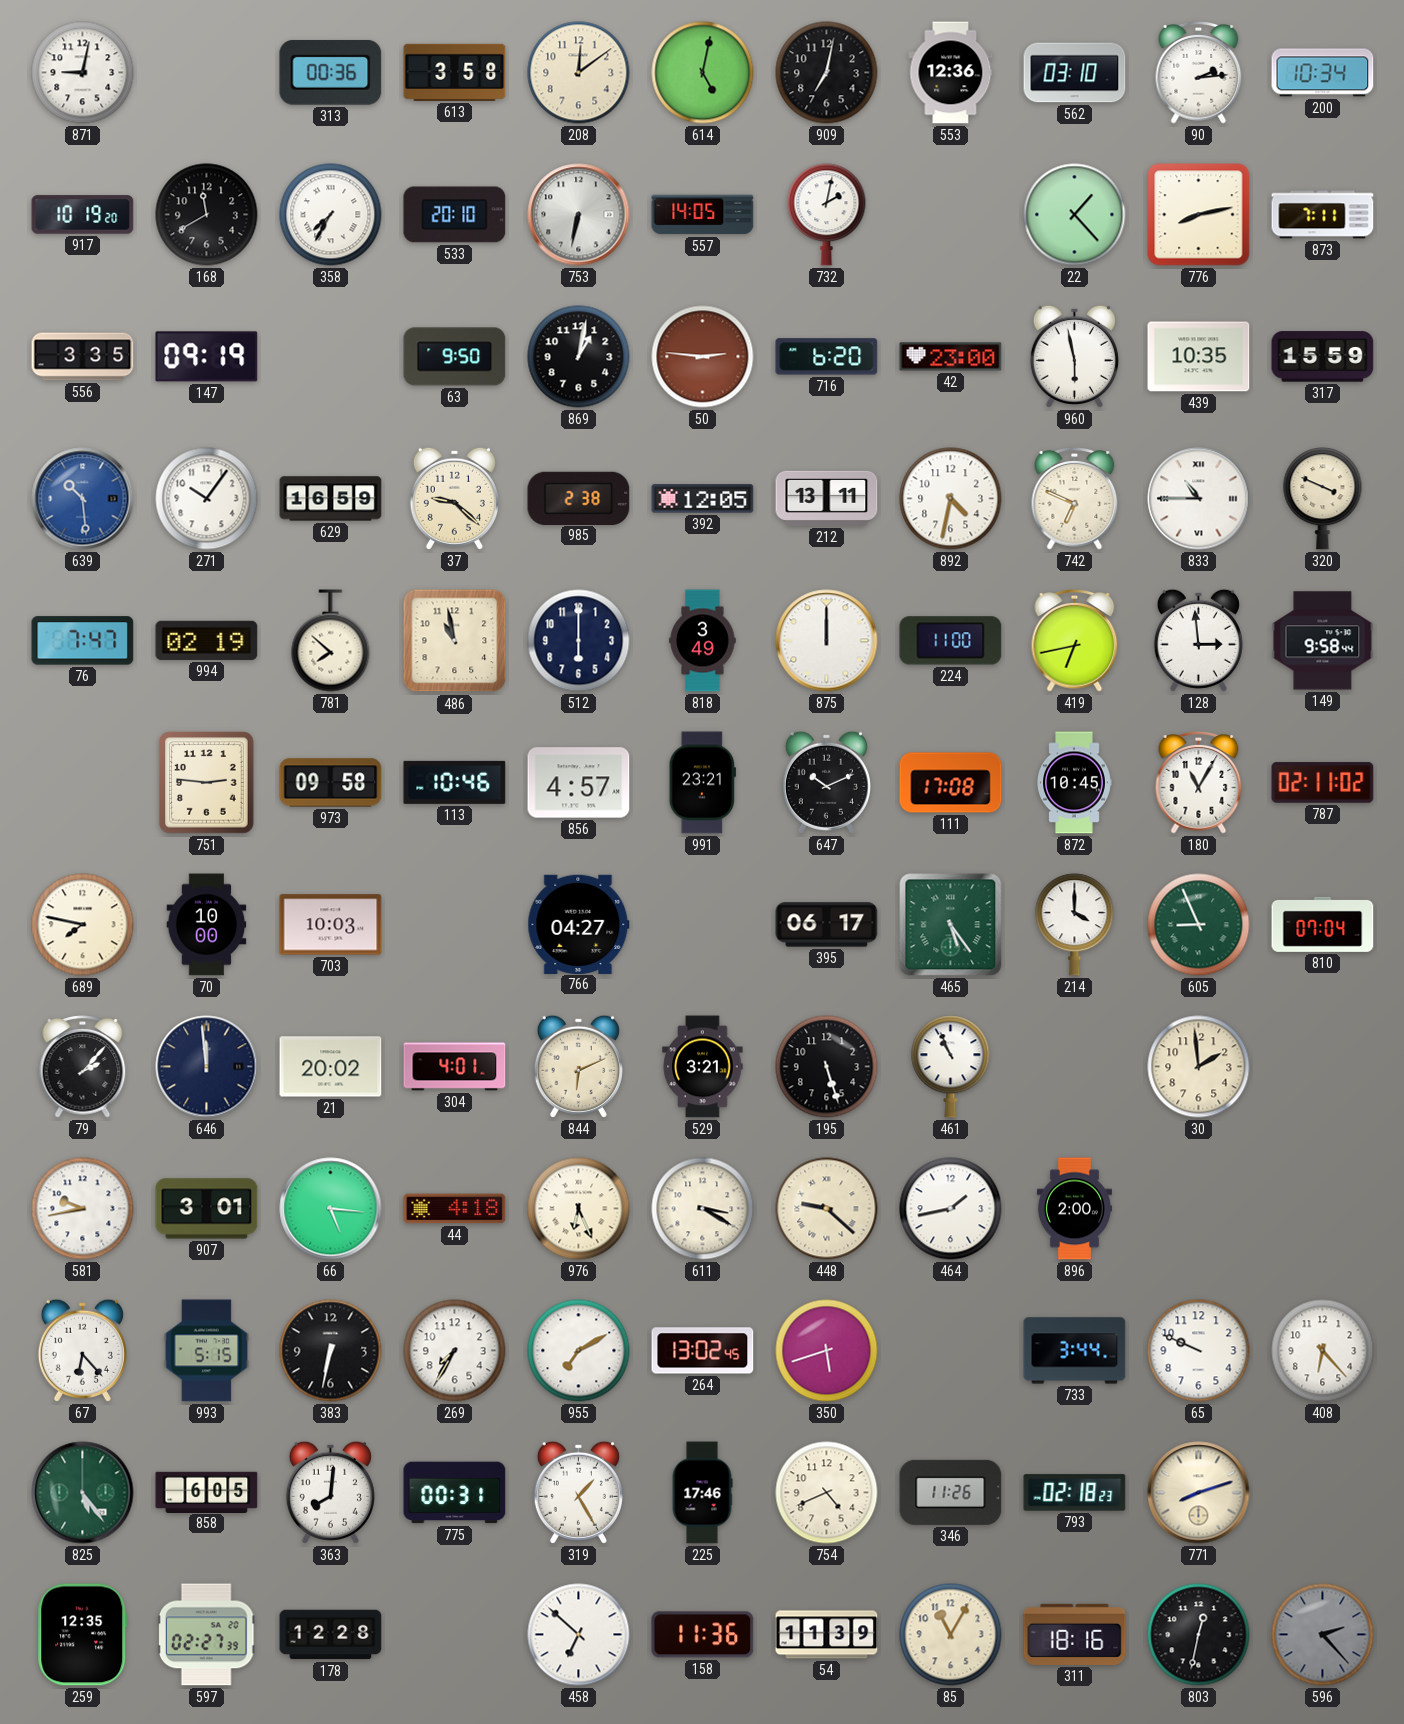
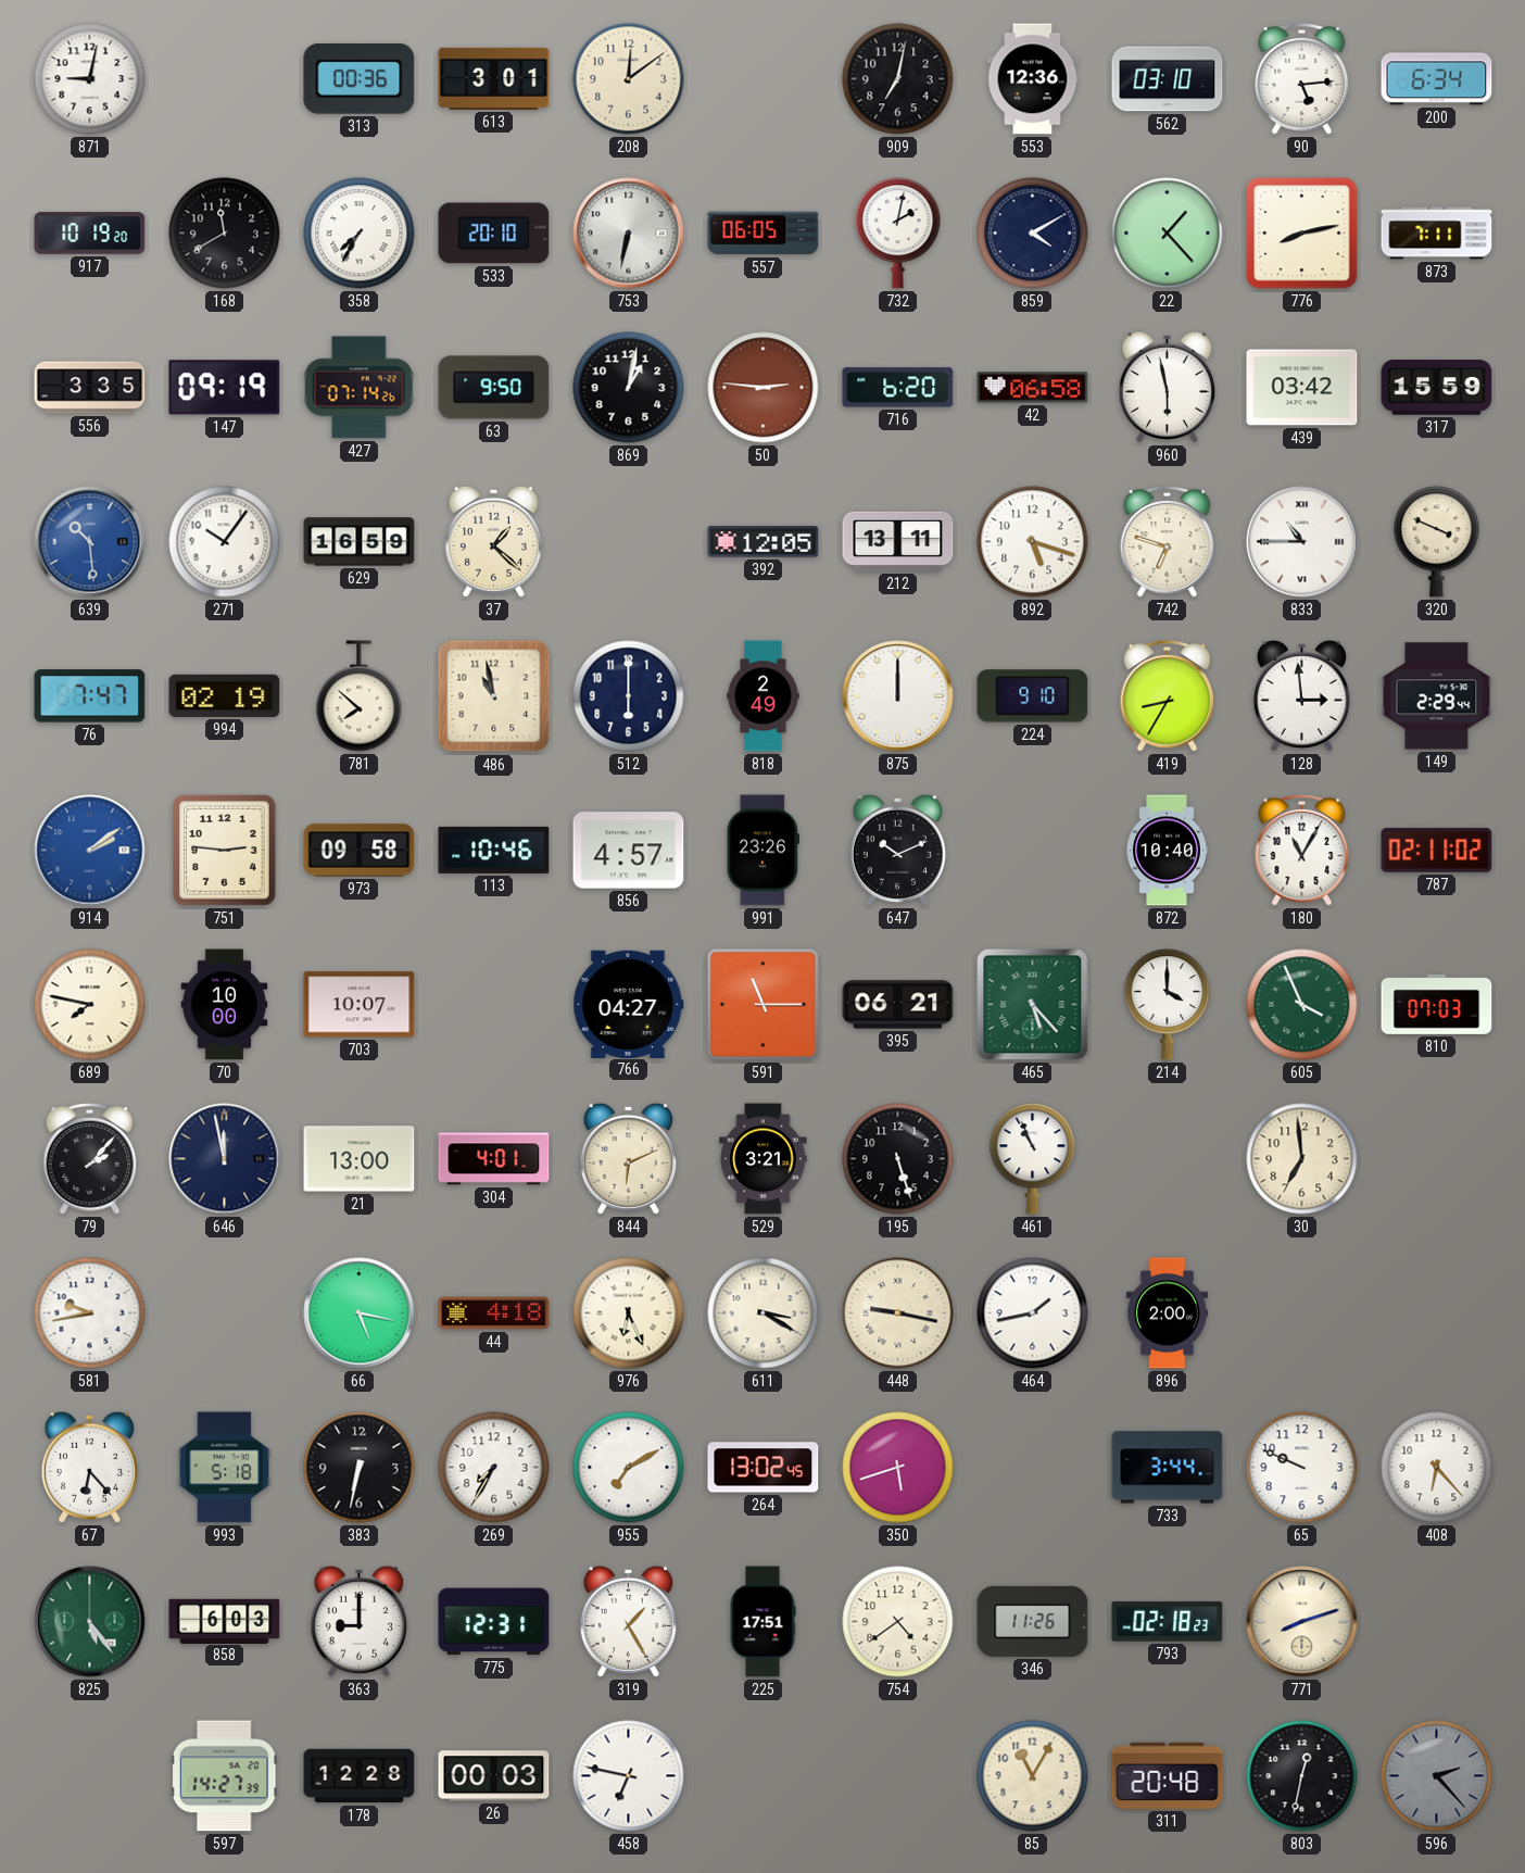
613: 3:58 -> 3:01 (494, 78)
614: 5:02 -> none (703, 73)
90: 2:14 -> 5:14 (1302, 79)
200: 10:34 -> 6:34 (1437, 79)
557: 14:05 -> 06:05 (764, 234)
859: none -> 4:10 (1033, 234)
427: none -> 07:14 (358, 388)
42: 23:00 -> 06:58 (1033, 388)
439: 10:35 -> 03:42 (1302, 388)
37: 9:22 -> 1:22 (493, 541)
985: 2:38 -> none (579, 498)
892: 4:32 -> 5:18 (1033, 542)
742: 6:49 -> 6:48 (1168, 542)
818: 3:49 -> 2:49 (764, 696)
224: 11:00 -> 9:10 (1033, 696)
419: 6:43 -> 8:35 (1168, 696)
149: 9:58 -> 2:29 (1437, 696)
914: none -> 2:09 (90, 851)
991: 23:21 -> 23:26 (762, 851)
111: 17:08 -> none (951, 783)
872: 10:45 -> 10:40 (1167, 851)
703: 10:03 -> 10:07 (360, 1005)
591: none -> 11:15 (762, 1004)
395: 06:17 -> 06:21 (898, 1005)
465: 5:24 -> 5:23 (1033, 1005)
605: 8:56 -> 3:56 (1302, 1005)
810: 07:04 -> 07:03 (1437, 1004)
646: 11:59 -> 11:58 (225, 1159)
21: 20:02 -> 13:00 (360, 1159)
30: 1:59 -> 6:59 (1302, 1159)
907: 3:01 -> none (207, 1209)
66: 5:16 -> 5:17 (360, 1313)
448: 9:22 -> 9:17 (898, 1313)
993: 5:15 -> 5:18 (224, 1468)
858: 6:05 -> 6:03 (225, 1621)
363: 8:01 -> 9:00 (358, 1621)
775: 00:31 -> 12:31 (494, 1622)
225: 17:46 -> 17:51 (762, 1622)
754: 4:41 -> 4:39 (898, 1622)
259: 12:35 -> none (83, 1635)
597: 02:27 -> 14:27 (224, 1776)
26: none -> 00:03 (494, 1776)
458: 6:52 -> 6:47 (629, 1776)
158: 11:36 -> none (703, 1635)
54: 11:39 -> none (827, 1635)
311: 18:16 -> 20:48 (1168, 1775)
